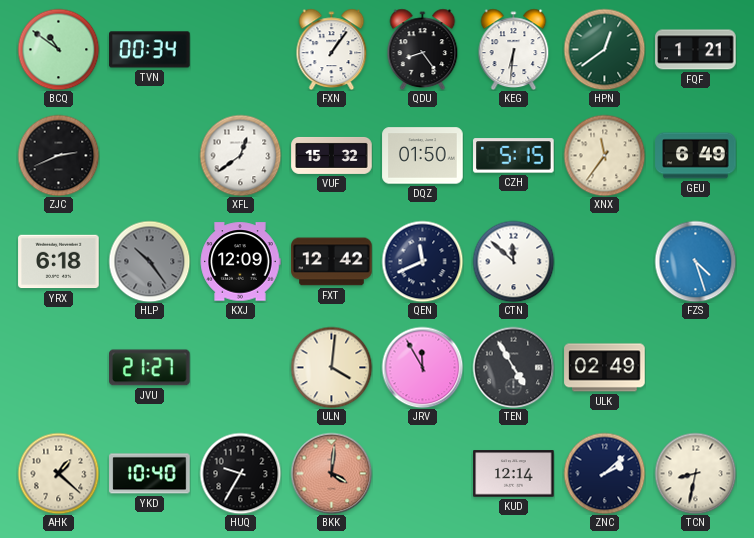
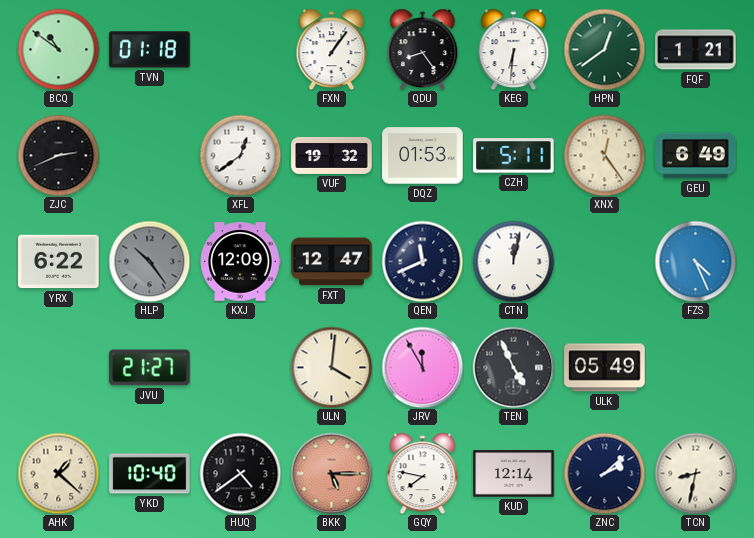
TVN: 00:34 -> 01:18 (150, 50)
VUF: 15:32 -> 19:32 (332, 155)
DQZ: 01:50 -> 01:53 (423, 156)
CZH: 5:15 -> 5:11 (514, 156)
XNX: 11:36 -> 12:24 (604, 155)
YRX: 6:18 -> 6:22 (59, 262)
FXT: 12:42 -> 12:47 (332, 262)
CTN: 11:52 -> 12:02 (513, 261)
FZS: 4:27 -> 4:26 (695, 261)
TEN: 4:55 -> 4:56 (513, 367)
ULK: 02:49 -> 05:49 (605, 368)
HUQ: 9:35 -> 4:39 (240, 473)
BKK: 4:01 -> 5:15 (331, 473)
GQY: none -> 7:47 (423, 473)
